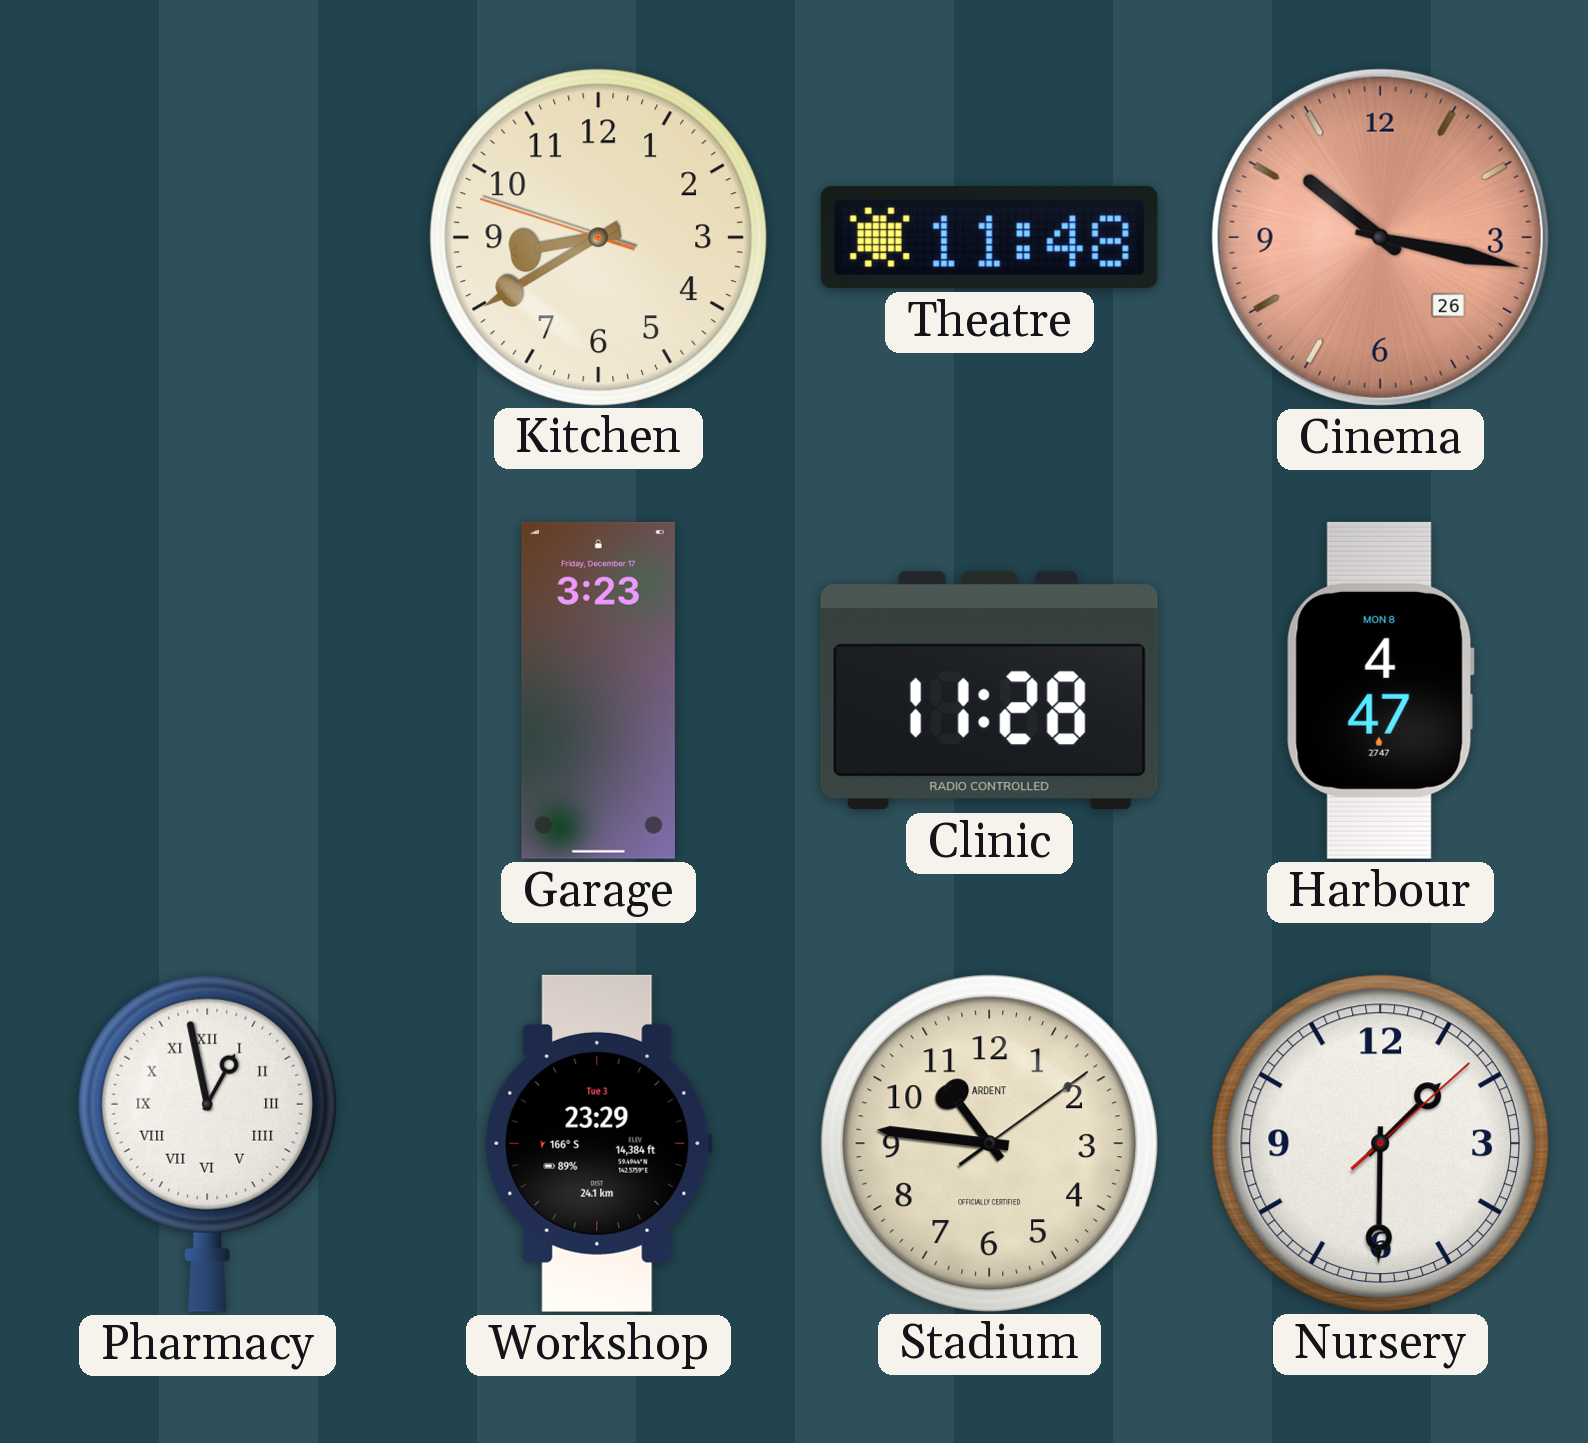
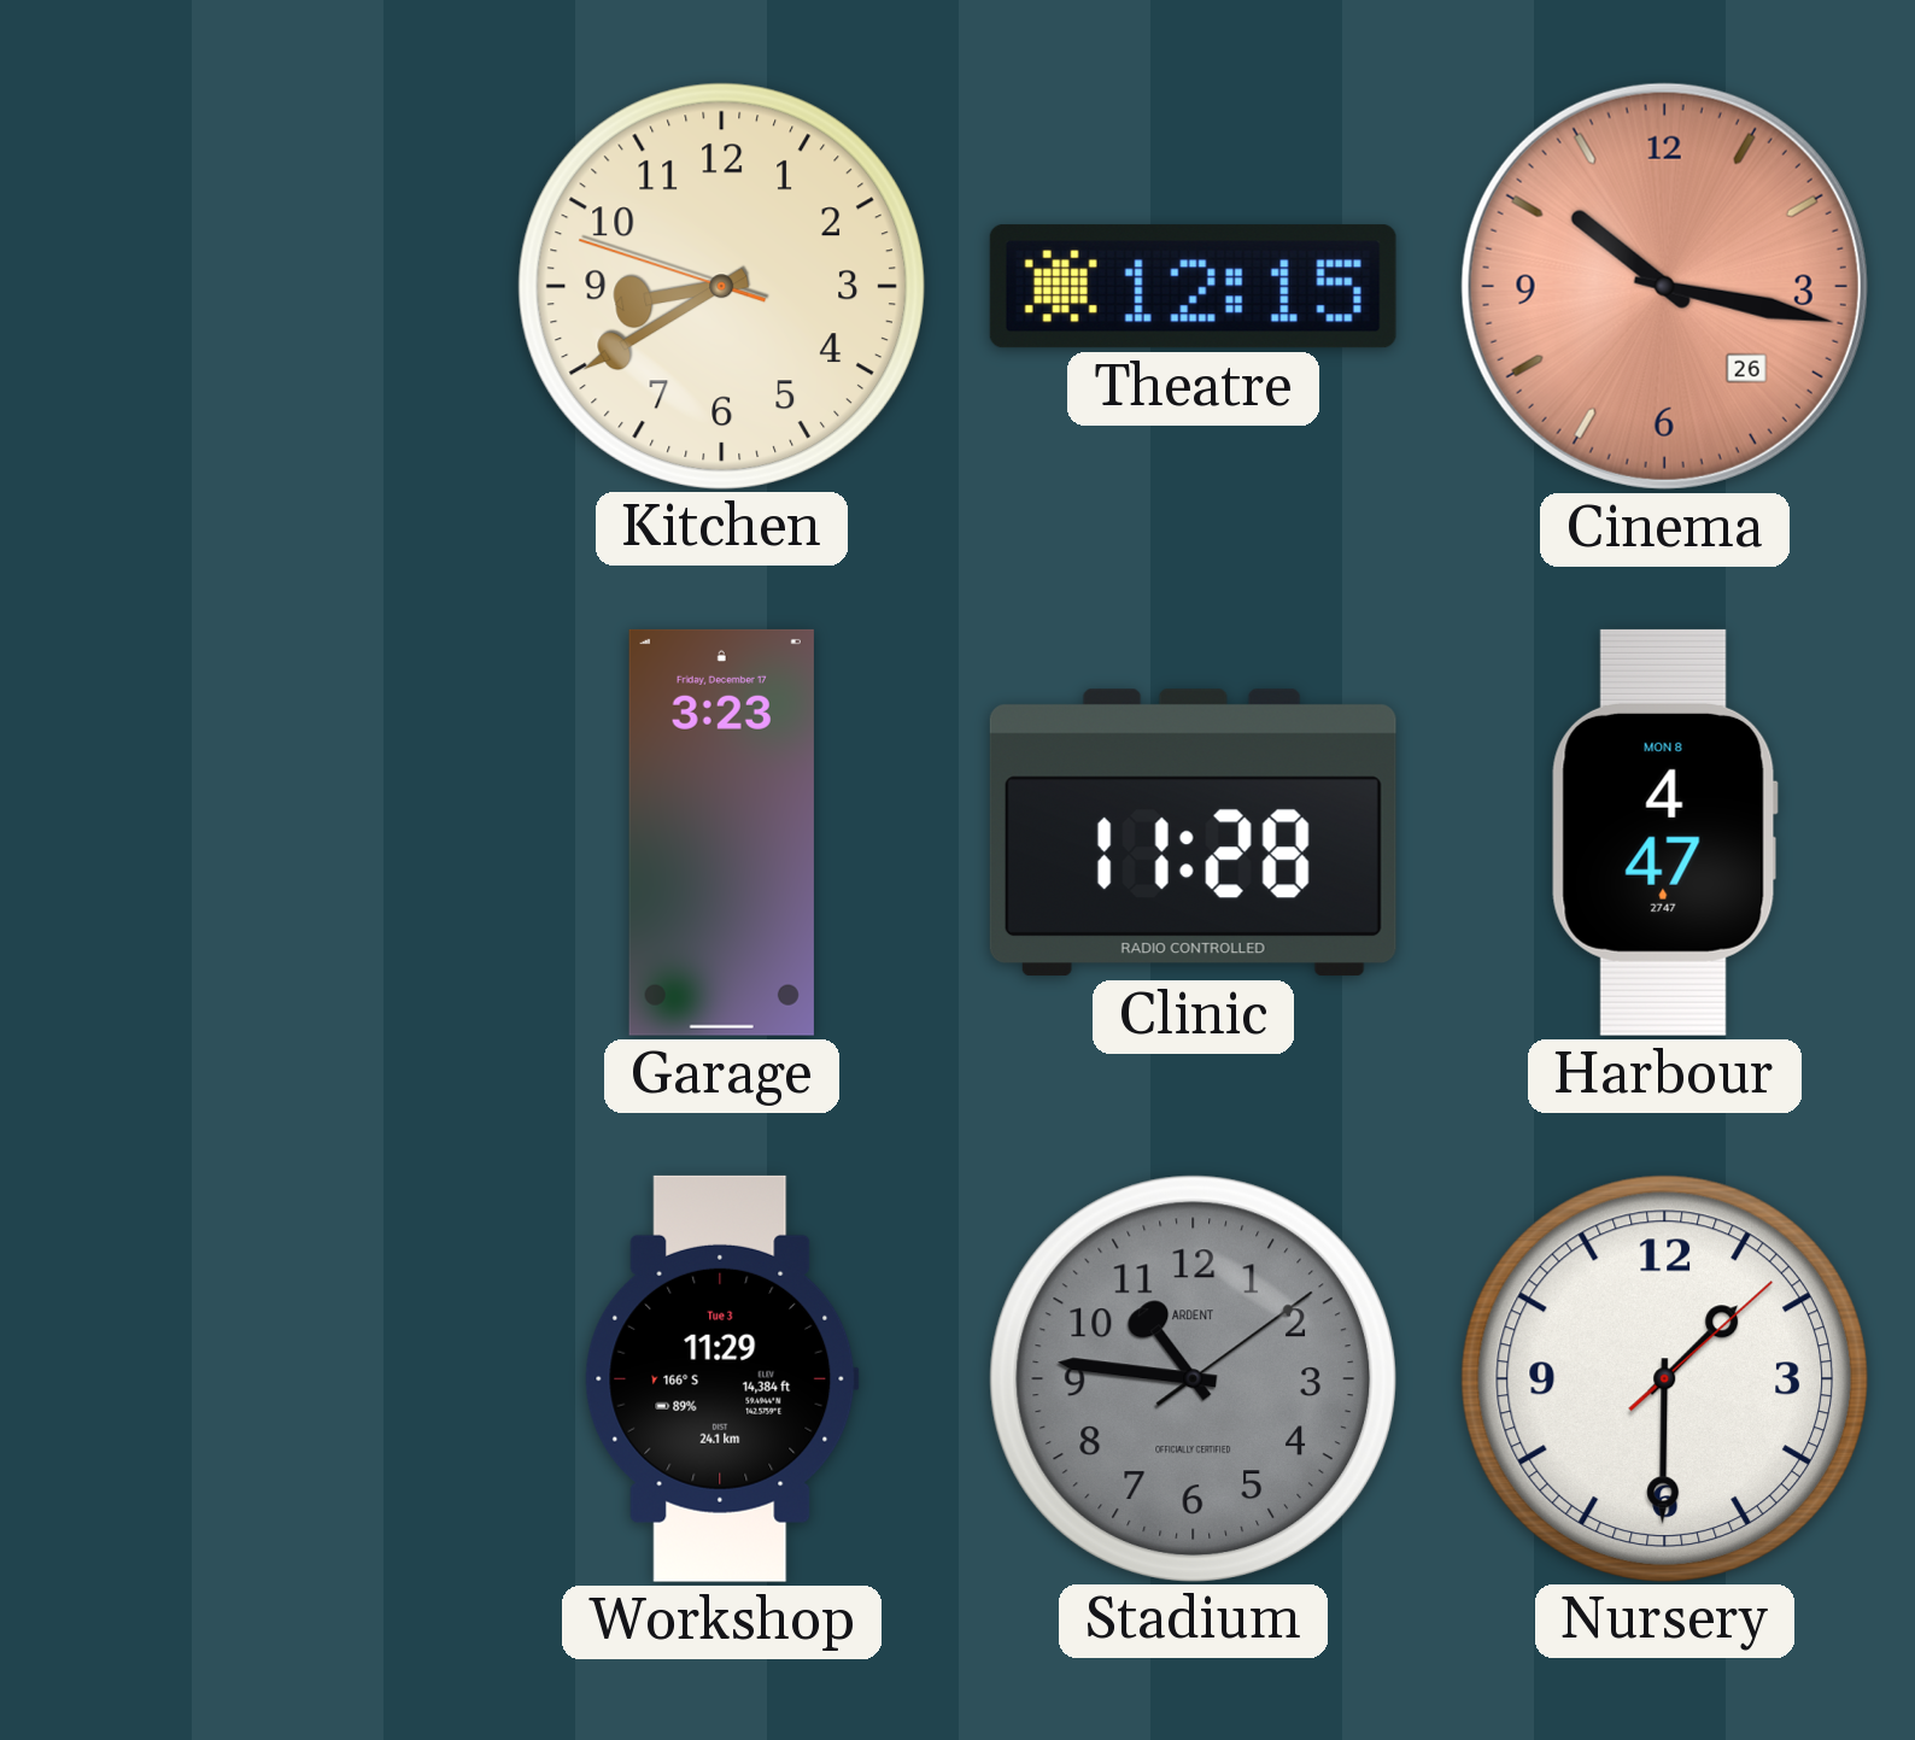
Theatre: 11:48 -> 12:15 (1193, 287)
Pharmacy: 12:58 -> none (208, 1143)
Workshop: 23:29 -> 11:29 (721, 1378)
Stadium dial: cream -> grey (1193, 1378)
